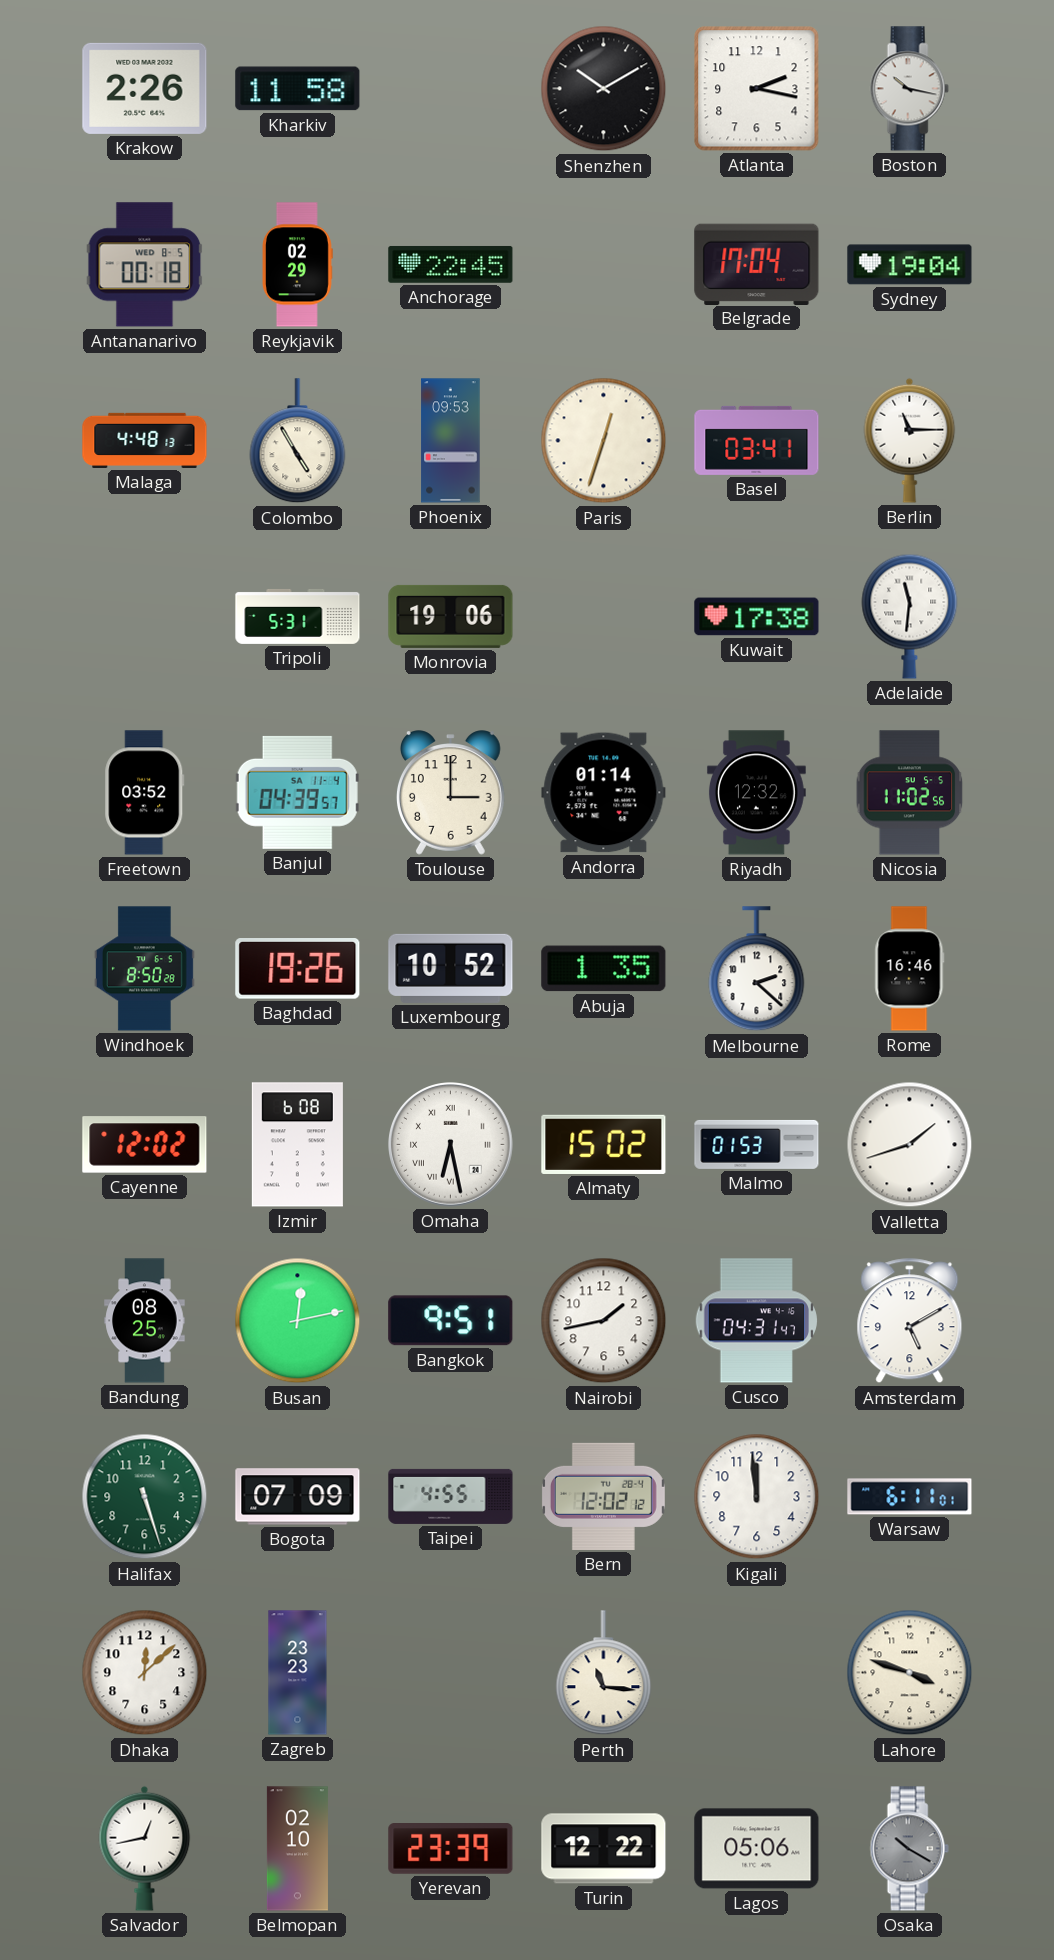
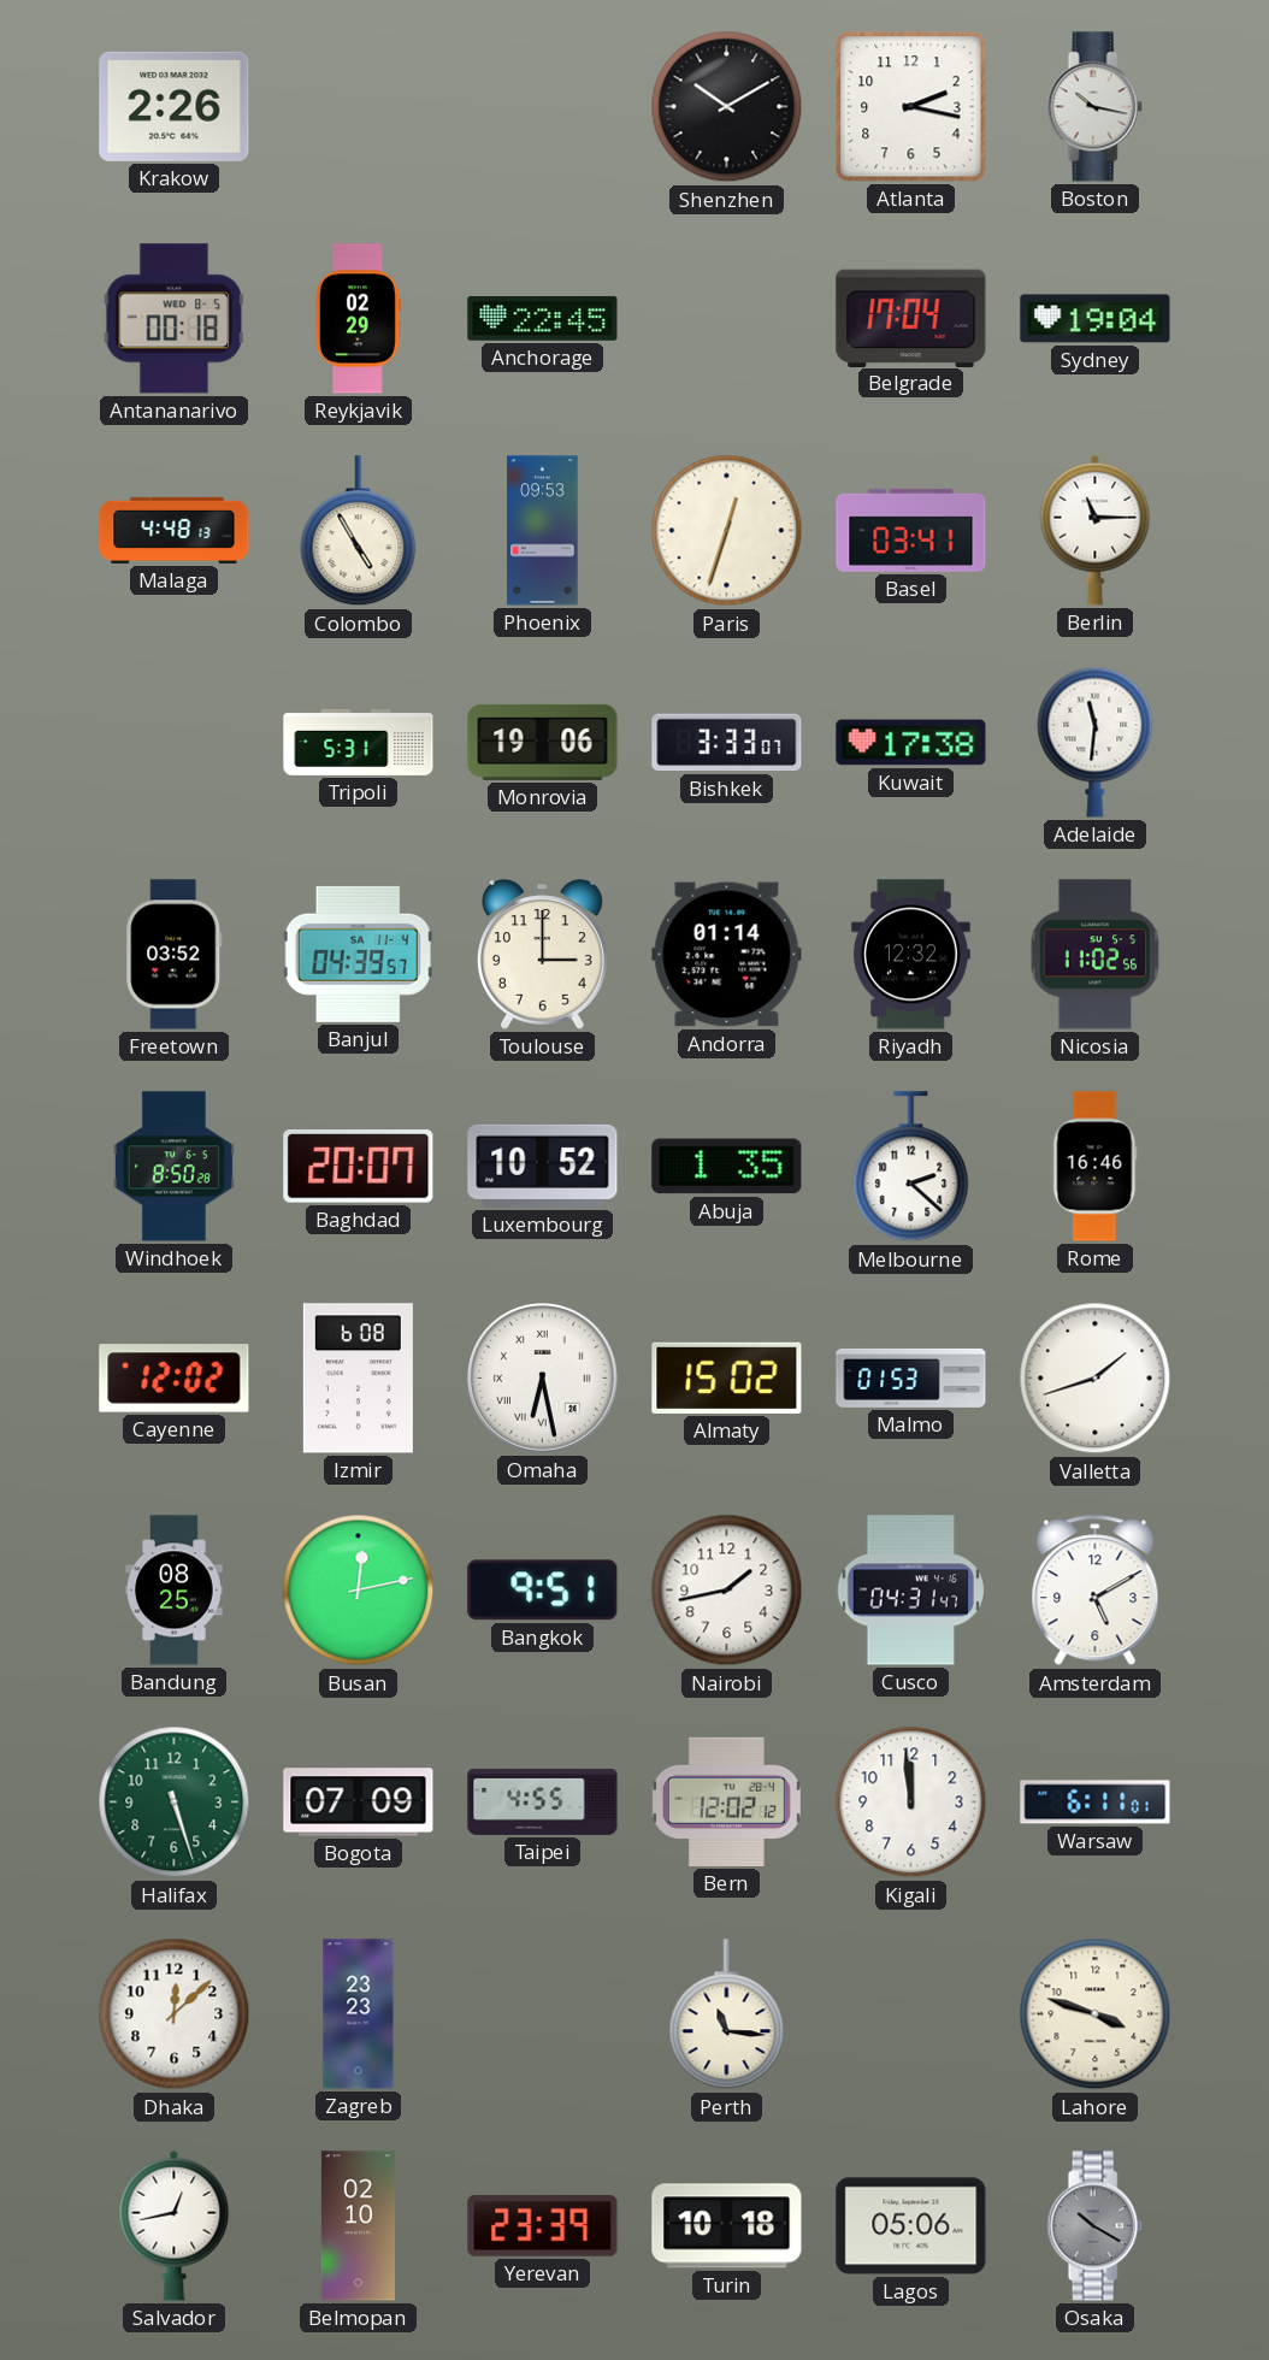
Kharkiv: 11:58 -> none (298, 89)
Bishkek: none -> 3:33 (727, 743)
Baghdad: 19:26 -> 20:07 (359, 1167)
Turin: 12:22 -> 10:18 (727, 2226)
